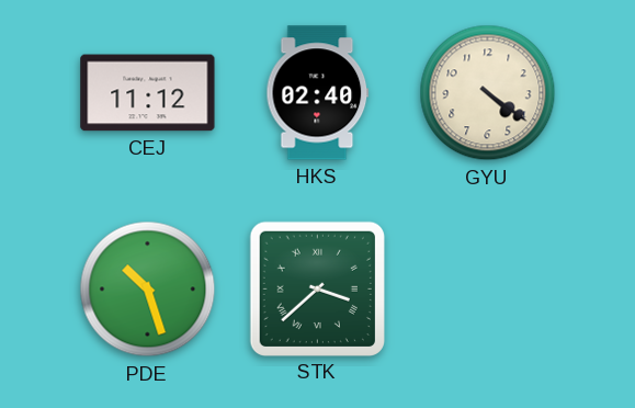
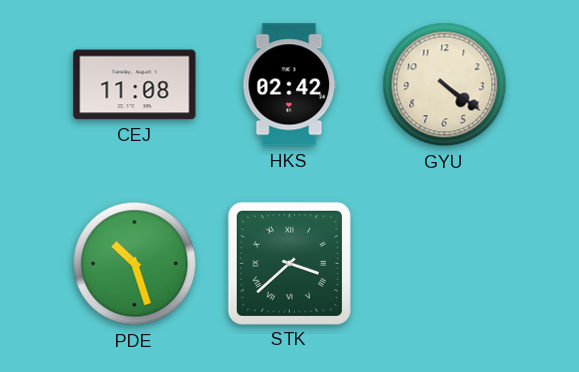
CEJ: 11:12 -> 11:08 (135, 85)
HKS: 02:40 -> 02:42 (290, 85)
